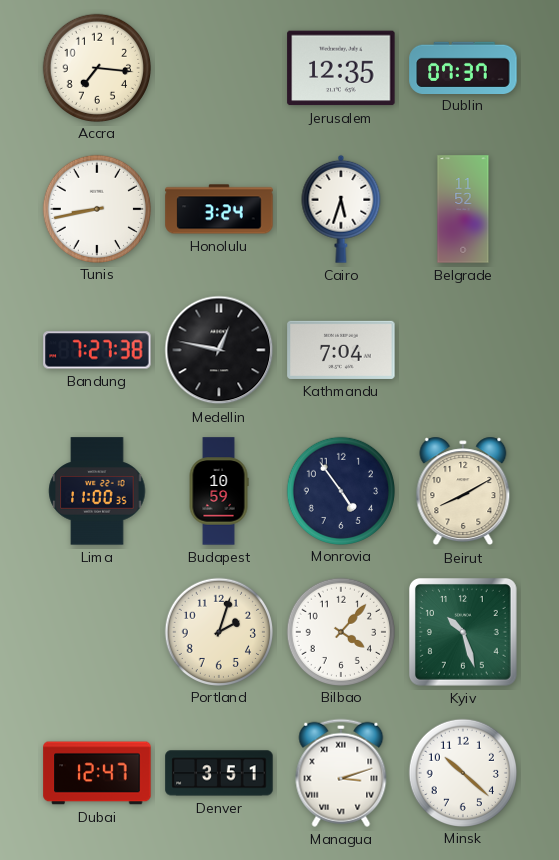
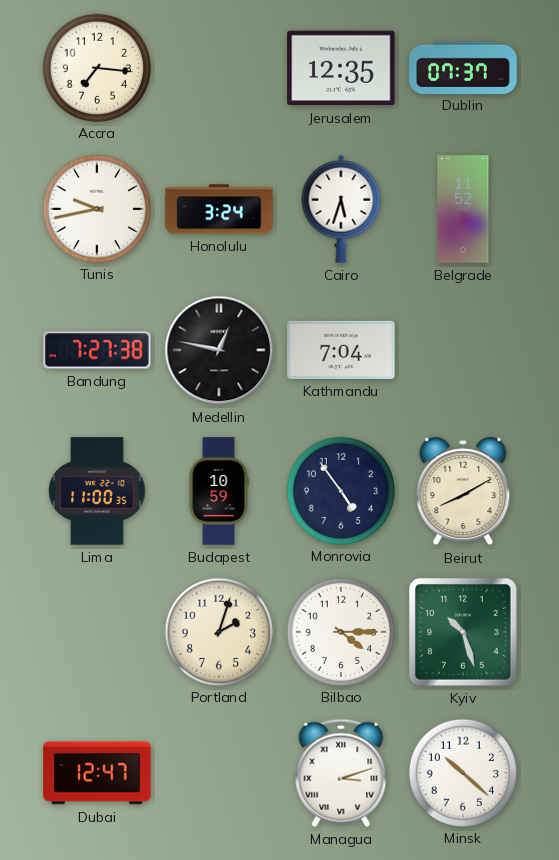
Tunis: 8:43 -> 9:43 (96, 208)
Bilbao: 4:07 -> 4:15 (340, 631)
Denver: 3:51 -> none (219, 773)
